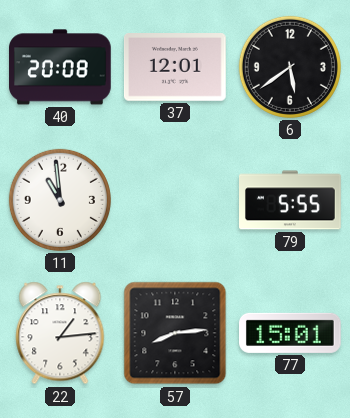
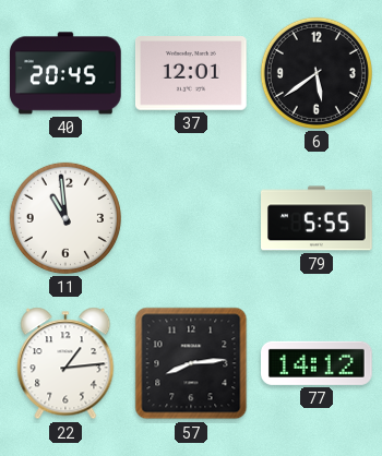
40: 20:08 -> 20:45 (67, 73)
77: 15:01 -> 14:12 (318, 363)
